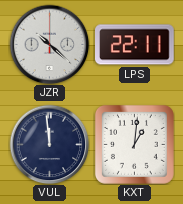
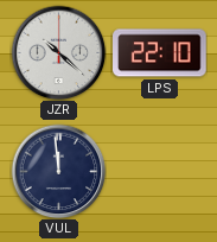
LPS: 22:11 -> 22:10 (160, 53)
KXT: 1:01 -> none (134, 144)
